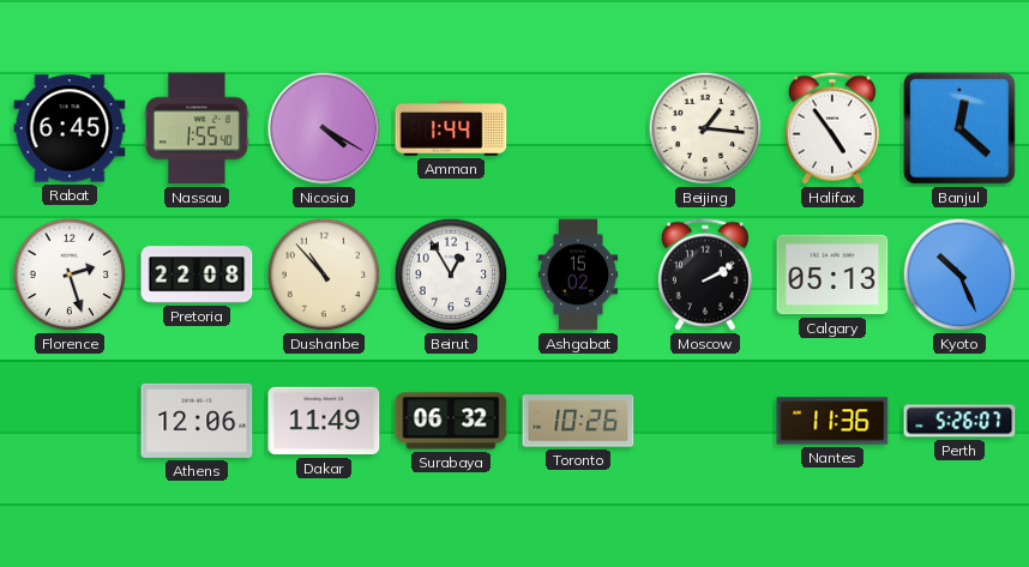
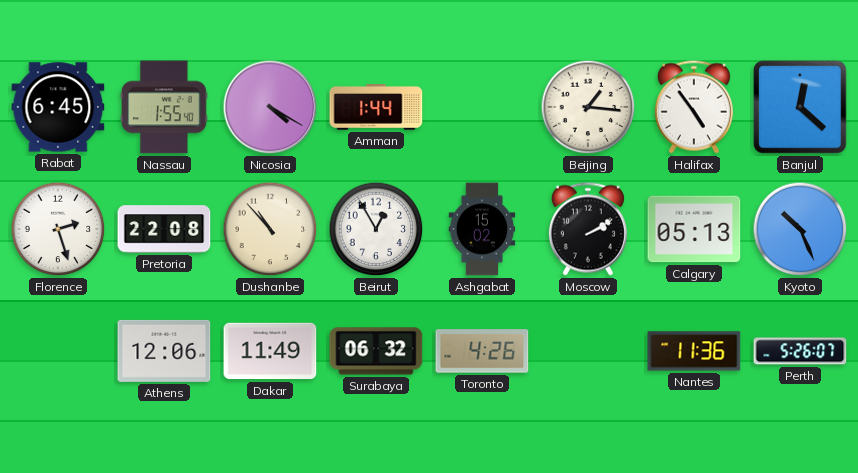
Toronto: 10:26 -> 4:26 (482, 351)
